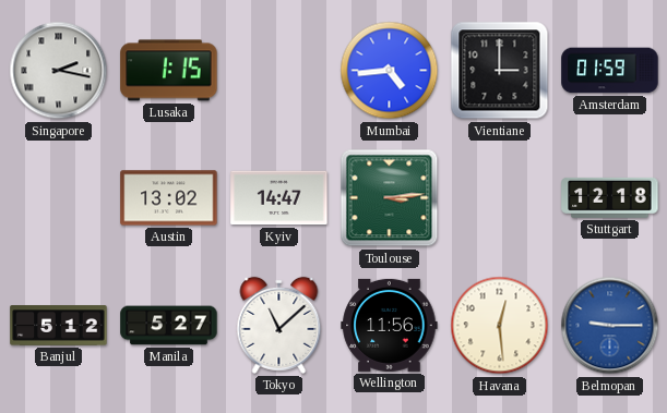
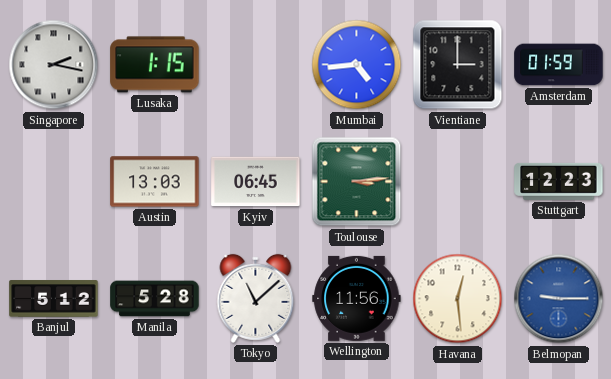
Austin: 13:02 -> 13:03 (155, 182)
Kyiv: 14:47 -> 06:45 (256, 182)
Stuttgart: 12:18 -> 12:23 (559, 181)
Manila: 5:27 -> 5:28 (155, 299)
